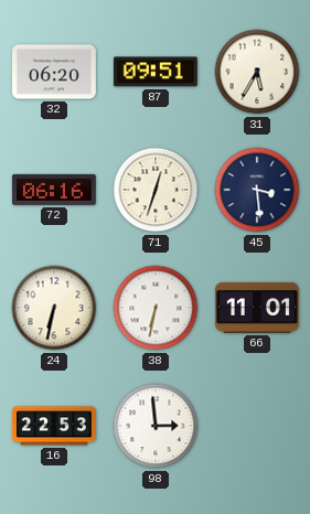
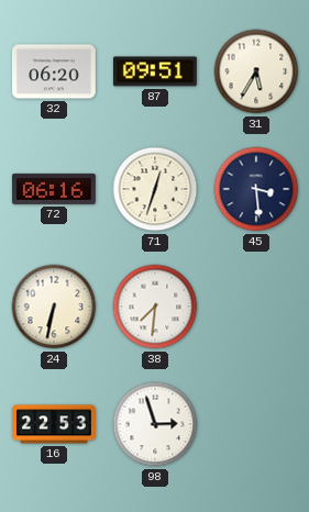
38: 6:32 -> 7:31 (155, 307)
66: 11:01 -> none (257, 308)
98: 2:59 -> 2:57 (155, 424)
